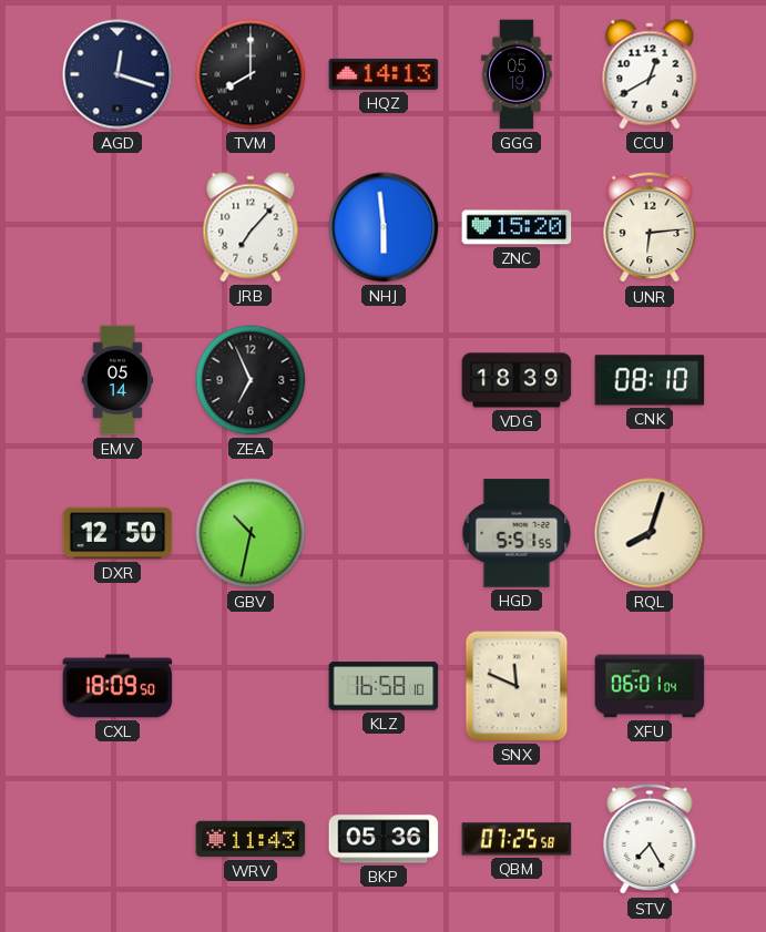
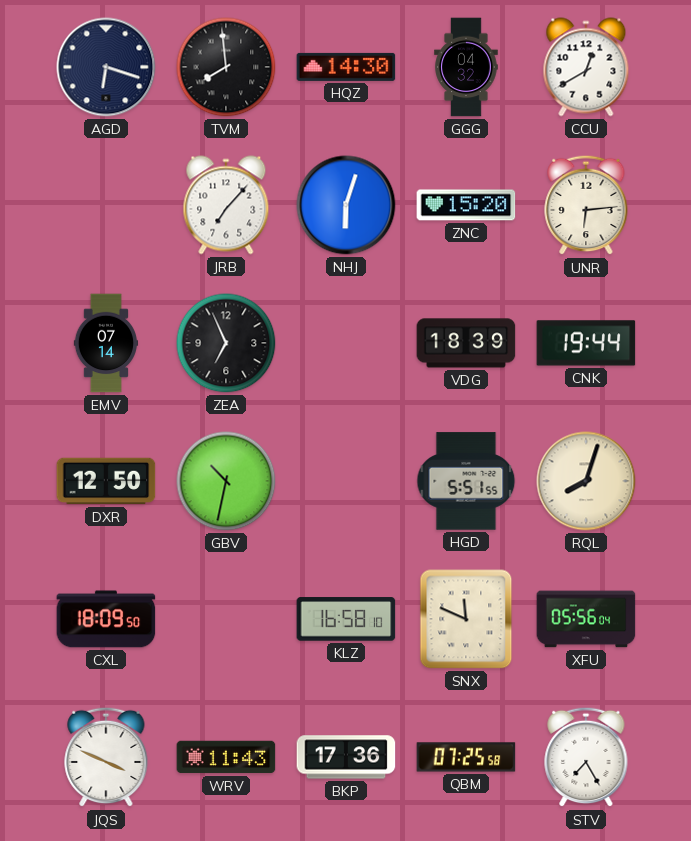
AGD: 12:18 -> 6:18 (106, 67)
TVM: 8:00 -> 7:59 (226, 67)
HQZ: 14:13 -> 14:30 (346, 67)
GGG: 05:19 -> 04:32 (466, 67)
NHJ: 5:59 -> 6:03 (346, 205)
EMV: 05:14 -> 07:14 (106, 343)
CNK: 08:10 -> 19:44 (586, 343)
XFU: 06:01 -> 05:56 (586, 619)
JQS: none -> 3:49 (106, 757)
BKP: 05:36 -> 17:36 (346, 757)
